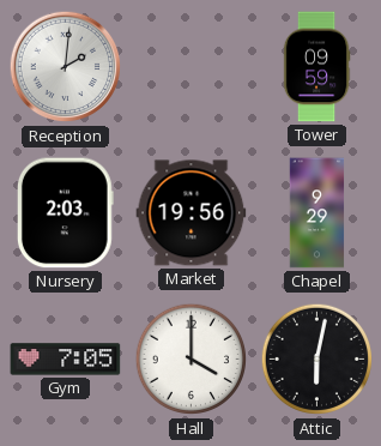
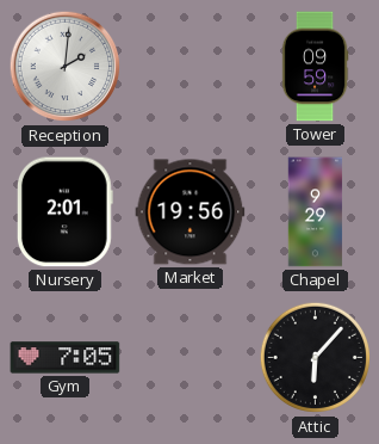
Nursery: 2:03 -> 2:01 (64, 212)
Hall: 4:00 -> none (192, 360)
Attic: 6:02 -> 6:07 (316, 358)
